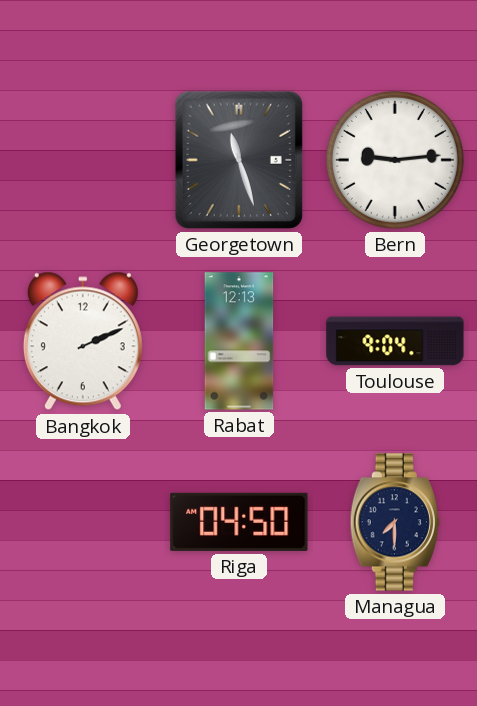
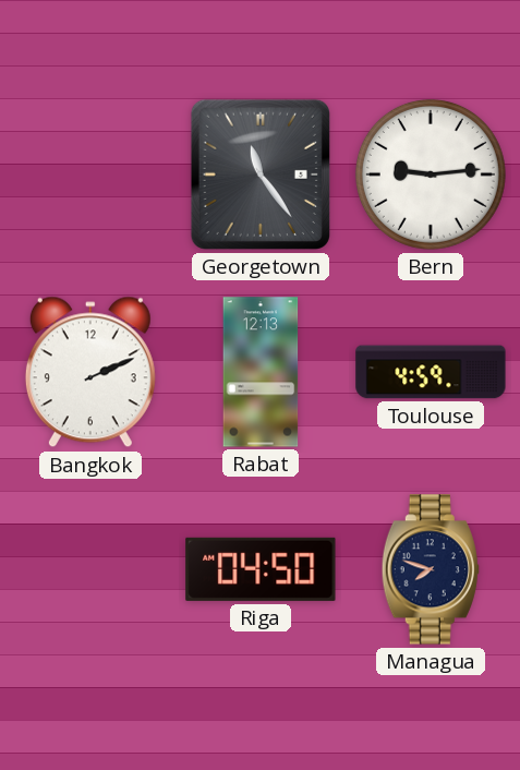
Georgetown: 11:27 -> 11:24 (261, 175)
Toulouse: 9:04 -> 4:59 (431, 372)
Managua: 7:30 -> 7:48 (431, 569)
